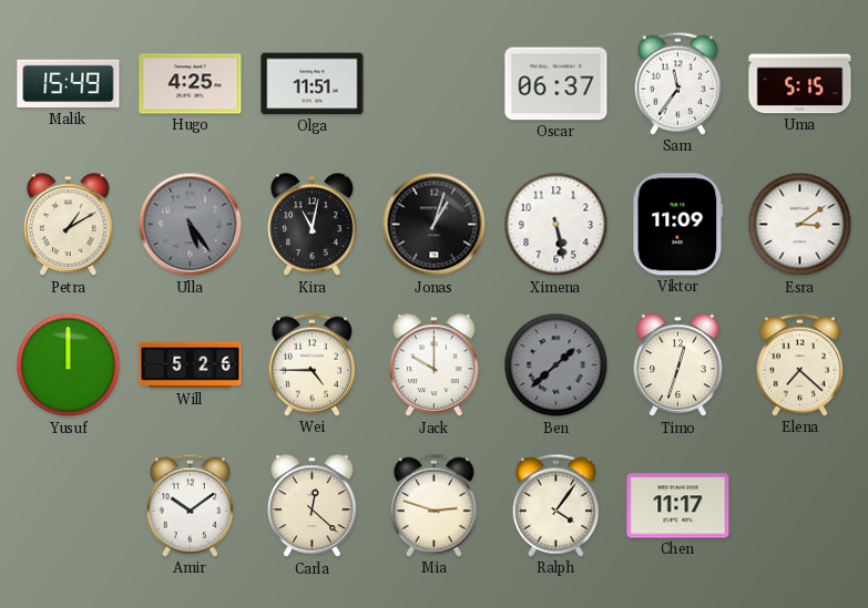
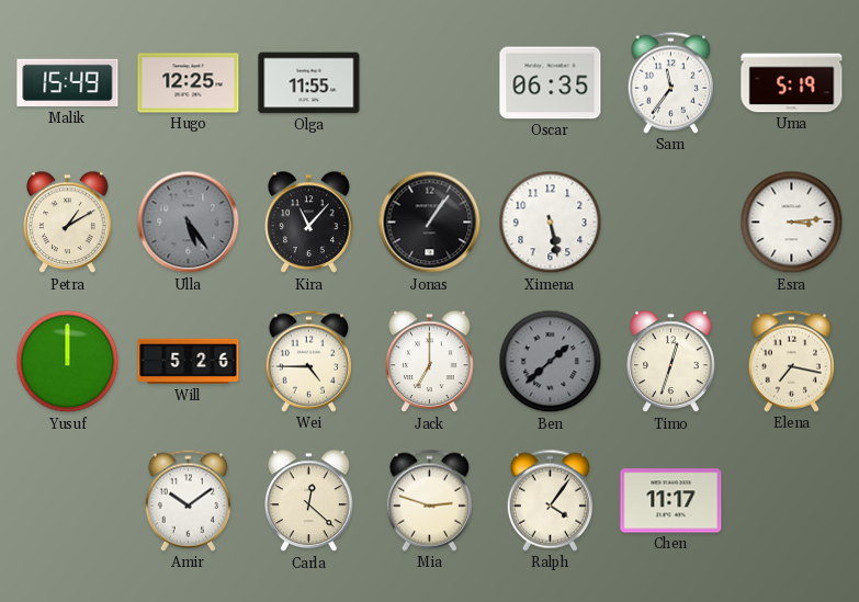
Hugo: 4:25 -> 12:25 (189, 83)
Olga: 11:51 -> 11:55 (309, 83)
Oscar: 06:37 -> 06:35 (551, 83)
Uma: 5:15 -> 5:19 (792, 83)
Kira: 11:02 -> 11:07 (309, 223)
Jonas: 1:03 -> 1:06 (430, 223)
Viktor: 11:09 -> none (678, 225)
Esra: 3:09 -> 3:14 (792, 223)
Jack: 10:00 -> 7:00 (430, 362)
Elena: 7:22 -> 7:17 (791, 361)
